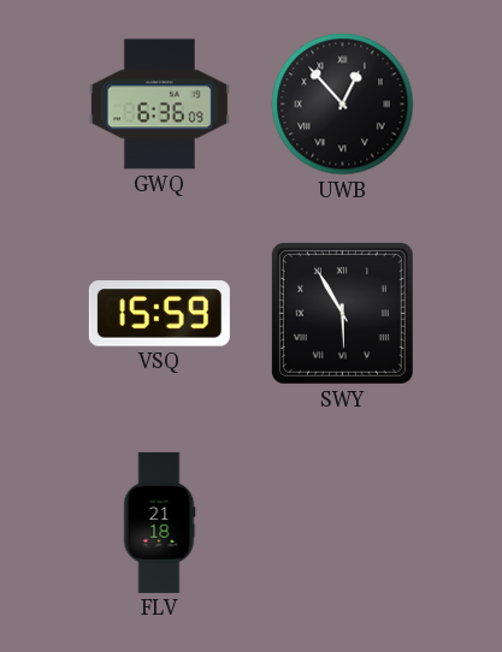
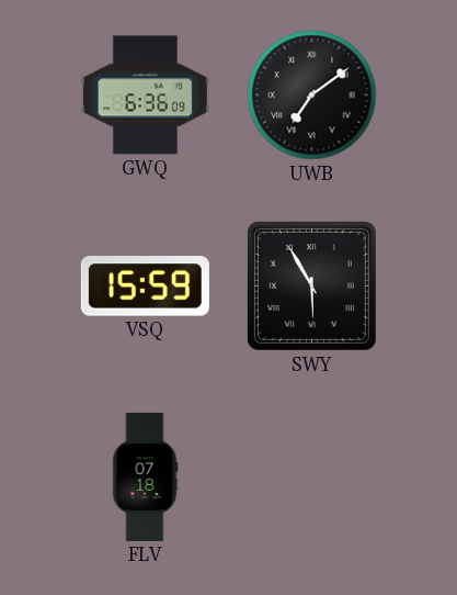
UWB: 12:53 -> 7:09 (312, 96)
FLV: 21:18 -> 07:18 (145, 476)
